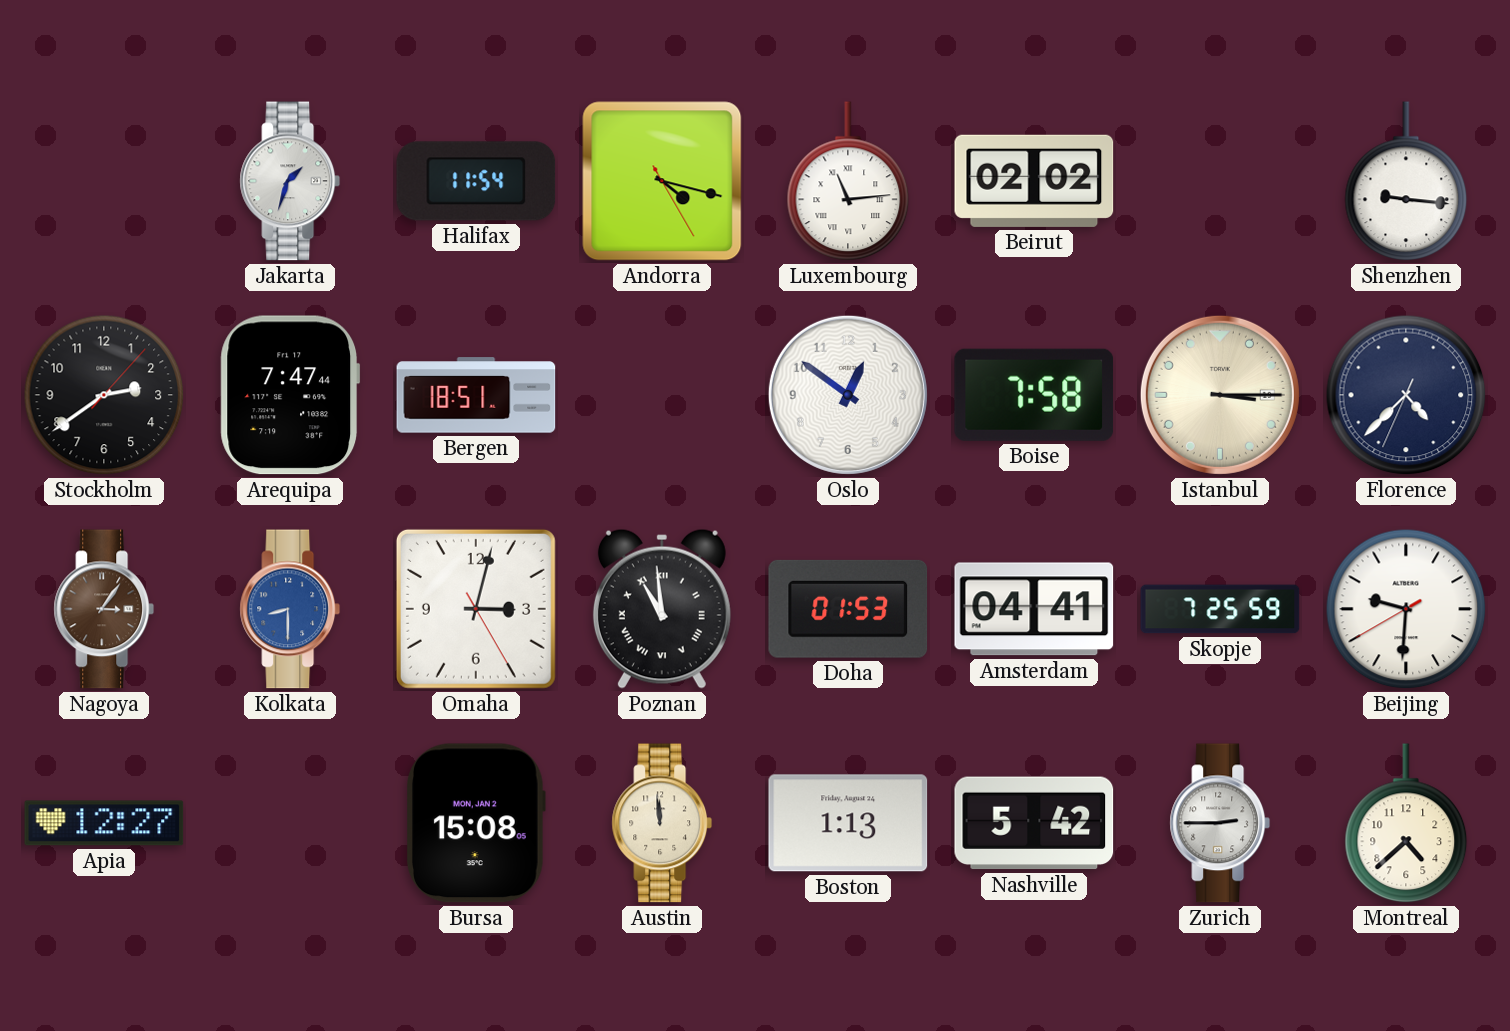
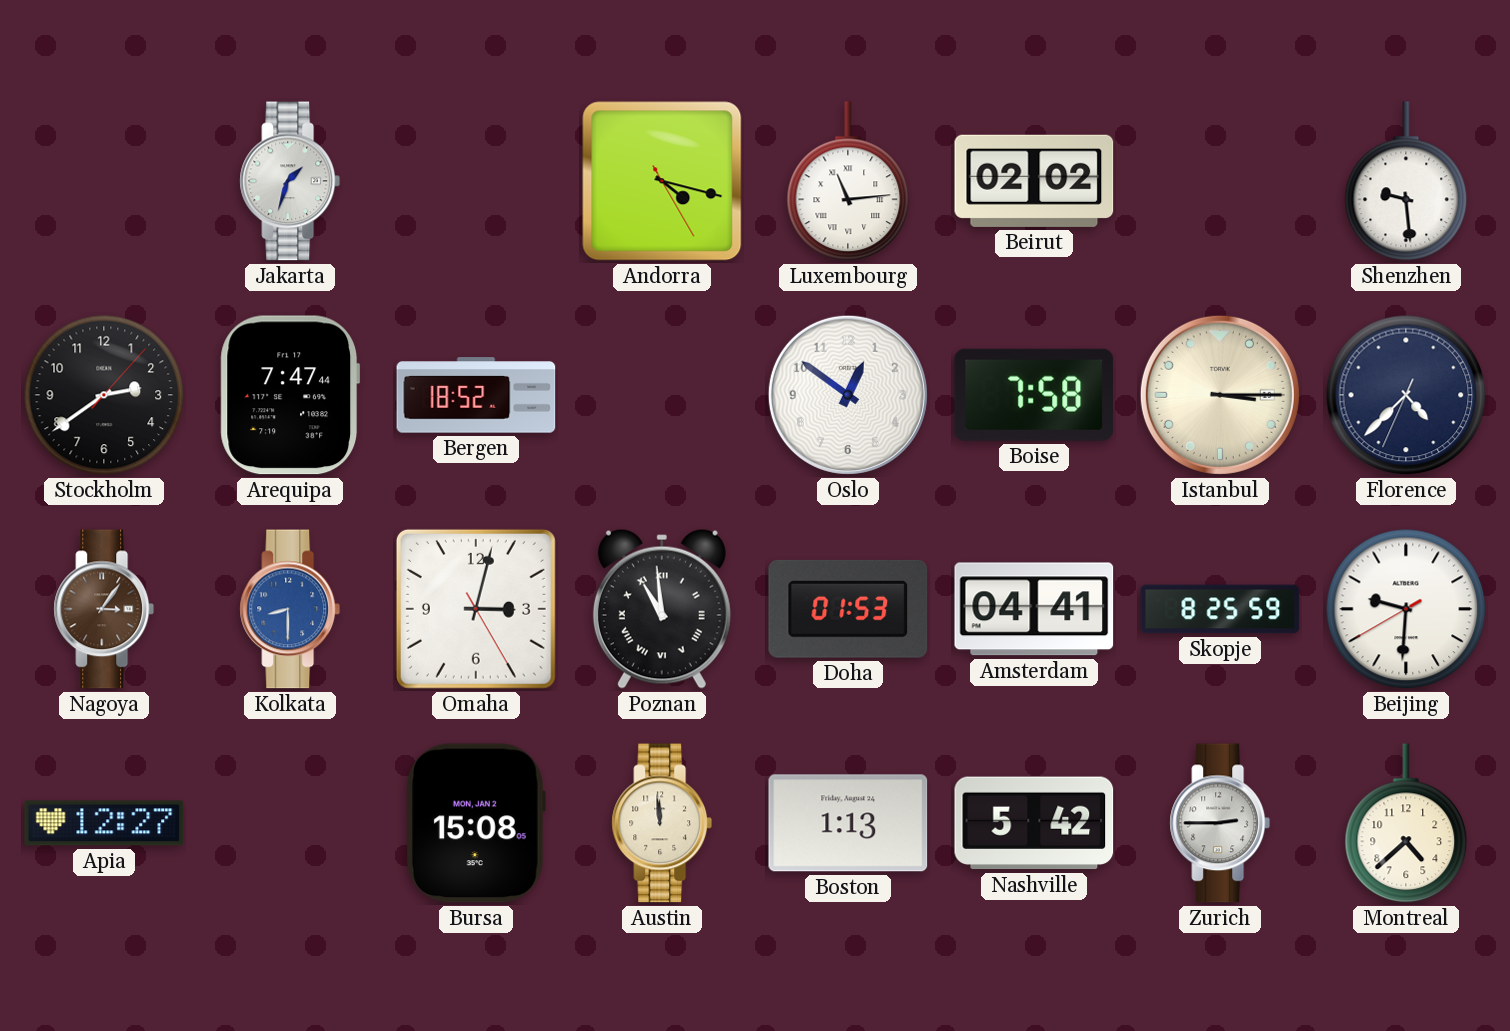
Halifax: 11:54 -> none (476, 181)
Shenzhen: 9:16 -> 9:29 (1406, 182)
Bergen: 18:51 -> 18:52 (476, 395)
Skopje: 7:25 -> 8:25 (1220, 609)
